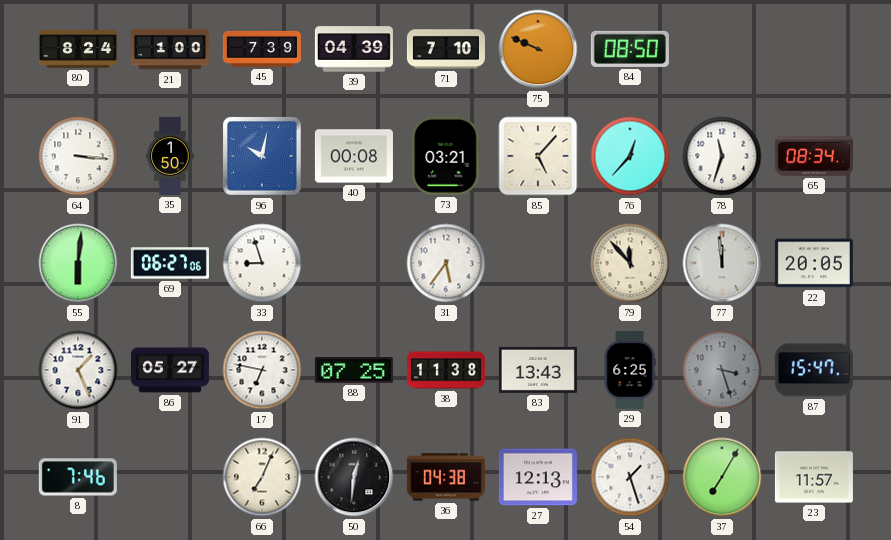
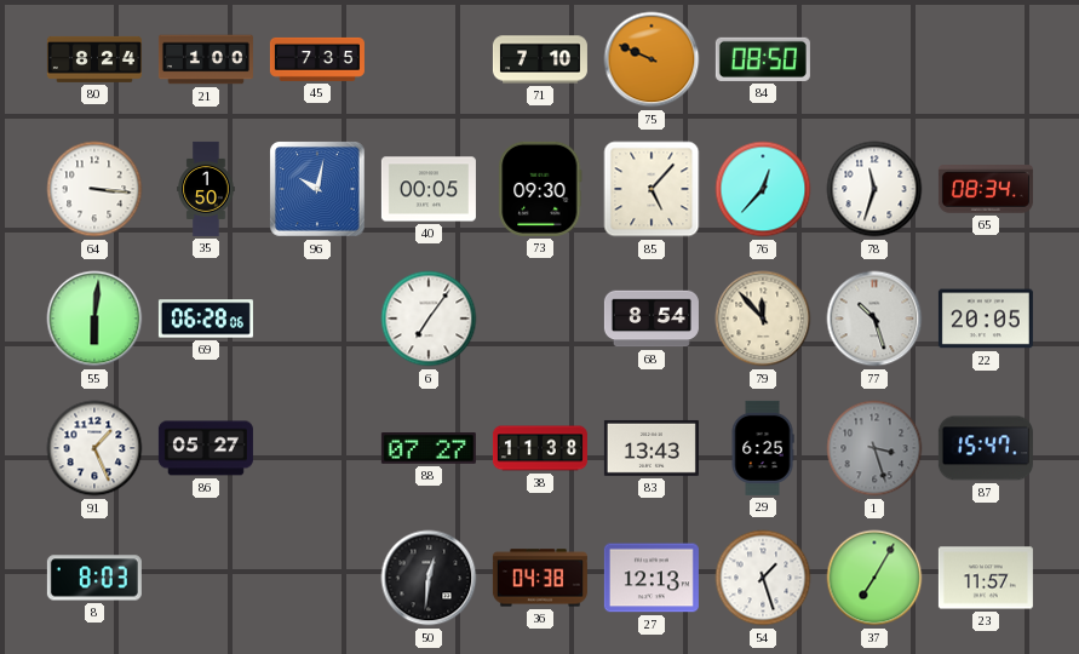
45: 7:39 -> 7:35 (317, 59)
39: 04:39 -> none (354, 49)
40: 00:08 -> 00:05 (429, 189)
73: 03:21 -> 09:30 (540, 189)
69: 06:27 -> 06:28 (206, 319)
33: 8:57 -> none (262, 263)
6: none -> 7:06 (429, 319)
31: 5:36 -> none (446, 263)
68: none -> 8:54 (652, 319)
77: 11:59 -> 10:27 (874, 319)
17: 6:47 -> none (262, 370)
88: 07:25 -> 07:27 (429, 449)
8: 7:46 -> 8:03 (94, 578)
66: 7:04 -> none (262, 477)
